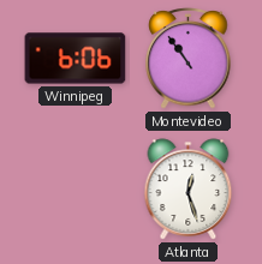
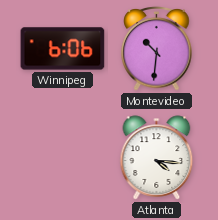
Montevideo: 10:54 -> 10:31 (157, 49)
Atlanta: 12:27 -> 4:16 (157, 158)
